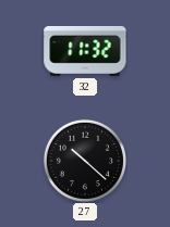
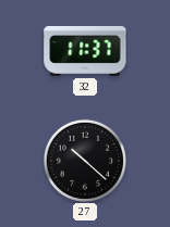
32: 11:32 -> 11:37 (85, 51)
